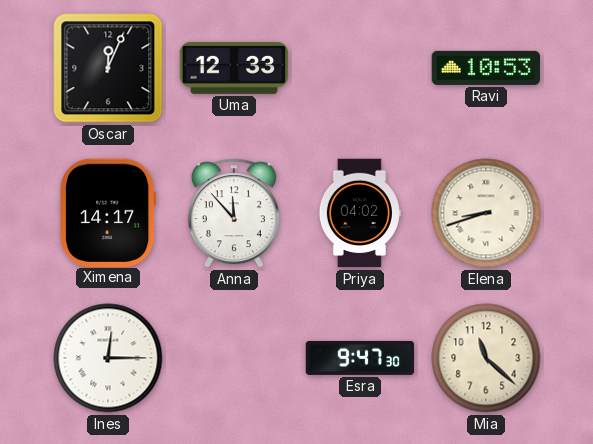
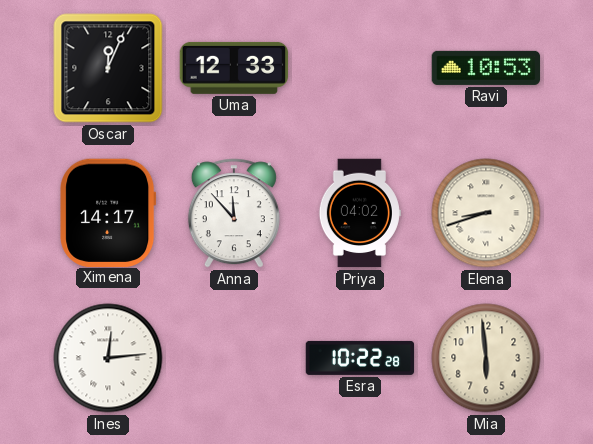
Ines: 12:15 -> 12:14 (108, 358)
Esra: 9:47 -> 10:22 (360, 358)
Mia: 11:22 -> 5:59 (486, 358)
